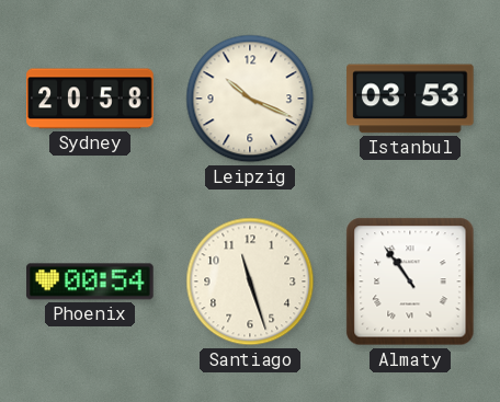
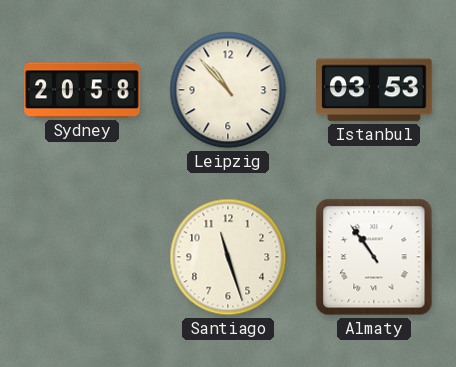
Leipzig: 10:19 -> 10:53 (228, 90)
Phoenix: 00:54 -> none (90, 282)
